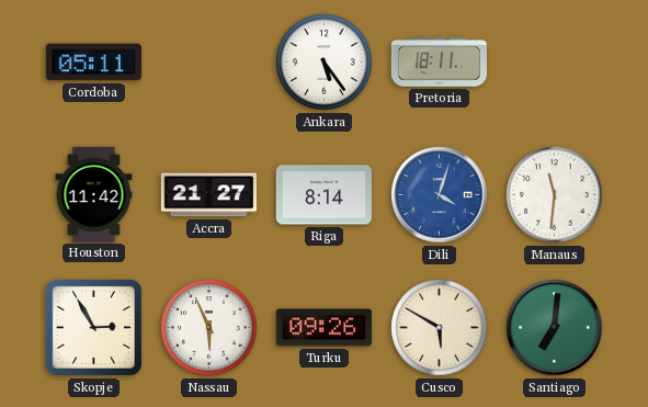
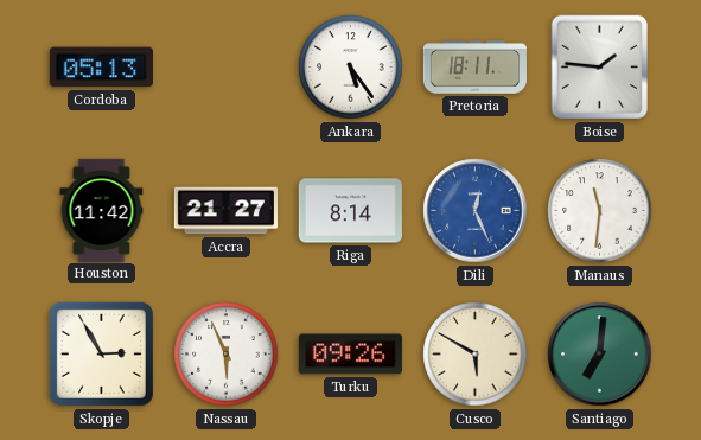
Cordoba: 05:11 -> 05:13 (101, 68)
Boise: none -> 1:46 (600, 68)
Dili: 4:03 -> 12:26 (476, 211)
